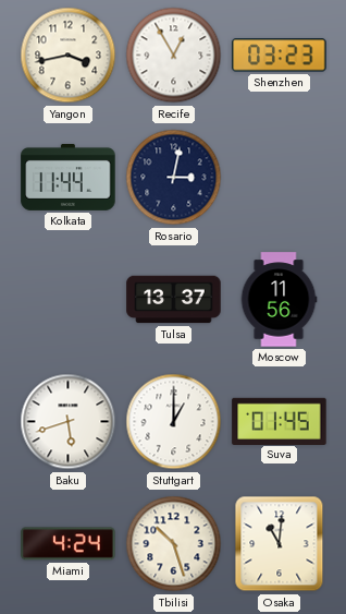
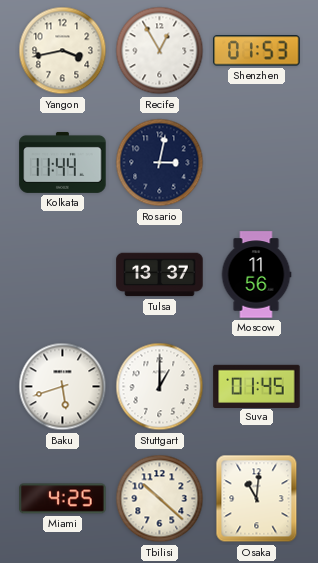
Shenzhen: 03:23 -> 01:53 (257, 51)
Miami: 4:24 -> 4:25 (63, 499)
Tbilisi: 10:27 -> 10:22 (160, 499)
